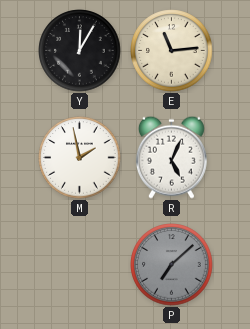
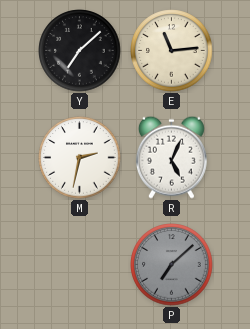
Y: 12:05 -> 7:08 (80, 51)
M: 1:58 -> 2:32 (80, 158)
